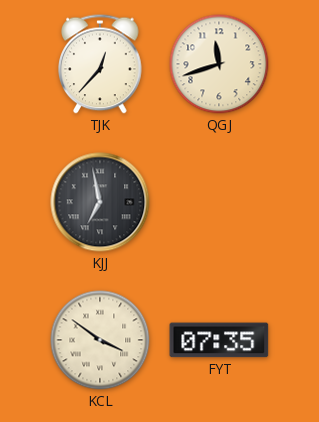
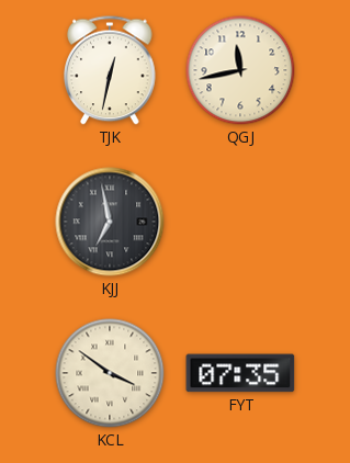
TJK: 12:37 -> 12:32 (111, 70)
QGJ: 11:42 -> 11:43 (240, 70)
